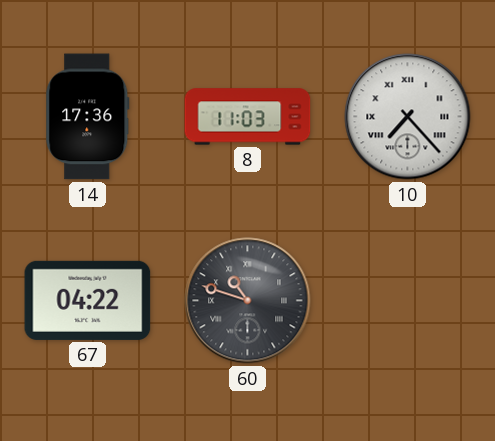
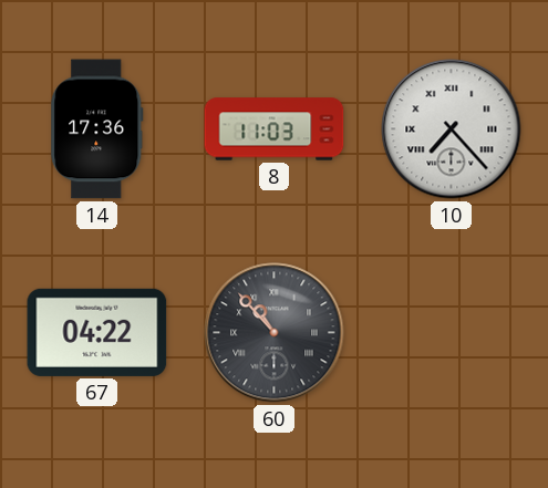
60: 10:48 -> 10:53 (275, 333)
